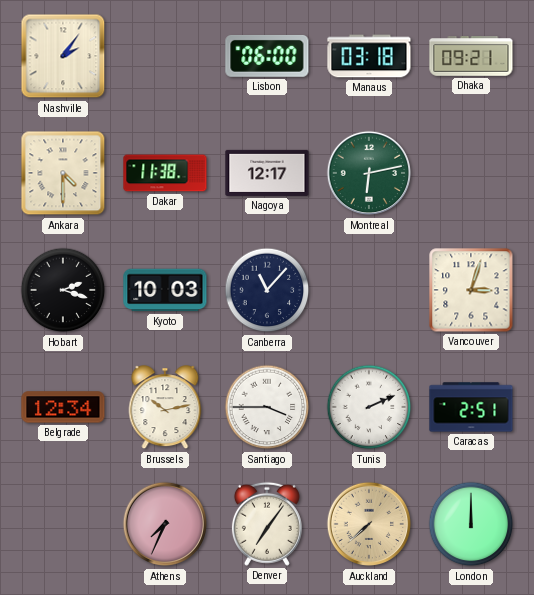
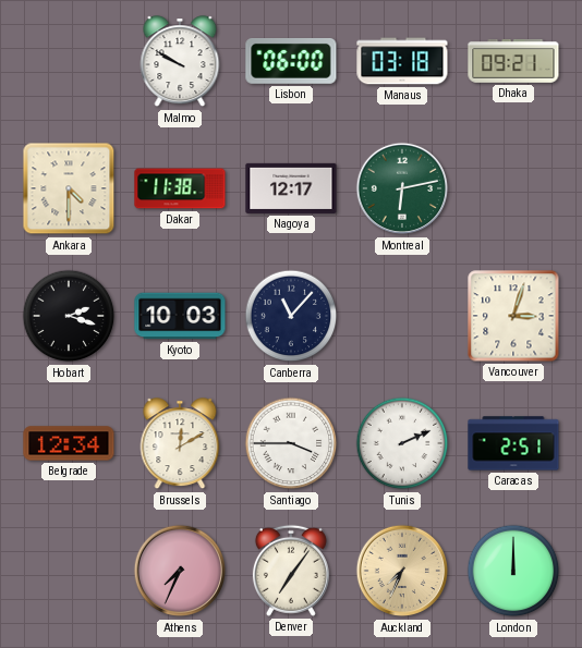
Nashville: 2:06 -> none (63, 56)
Malmo: none -> 9:50 (180, 62)
Brussels: 10:13 -> 12:10 (180, 444)
Auckland: 7:38 -> 7:34 (402, 571)
